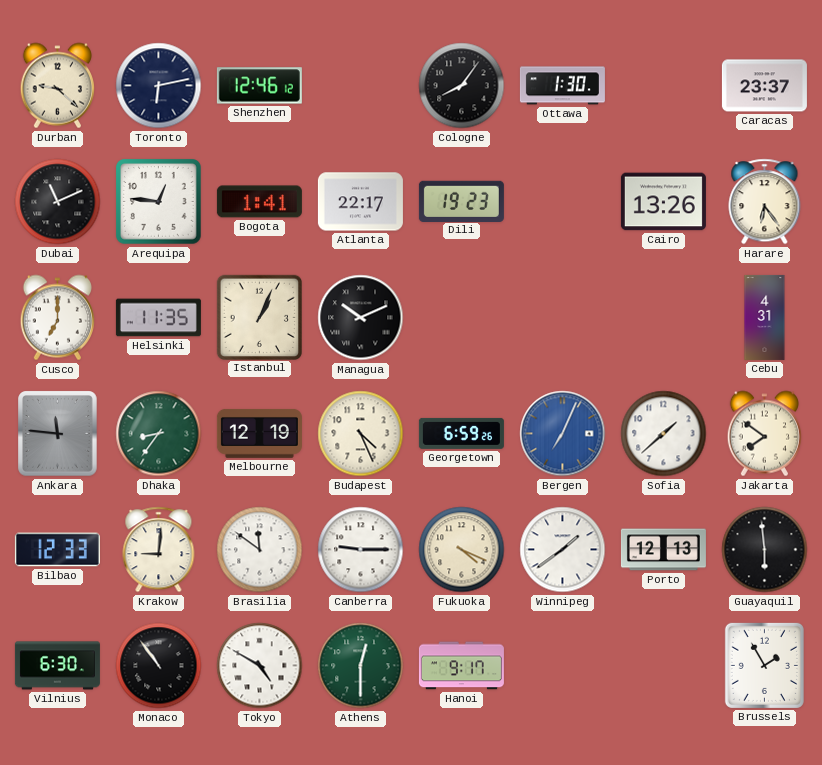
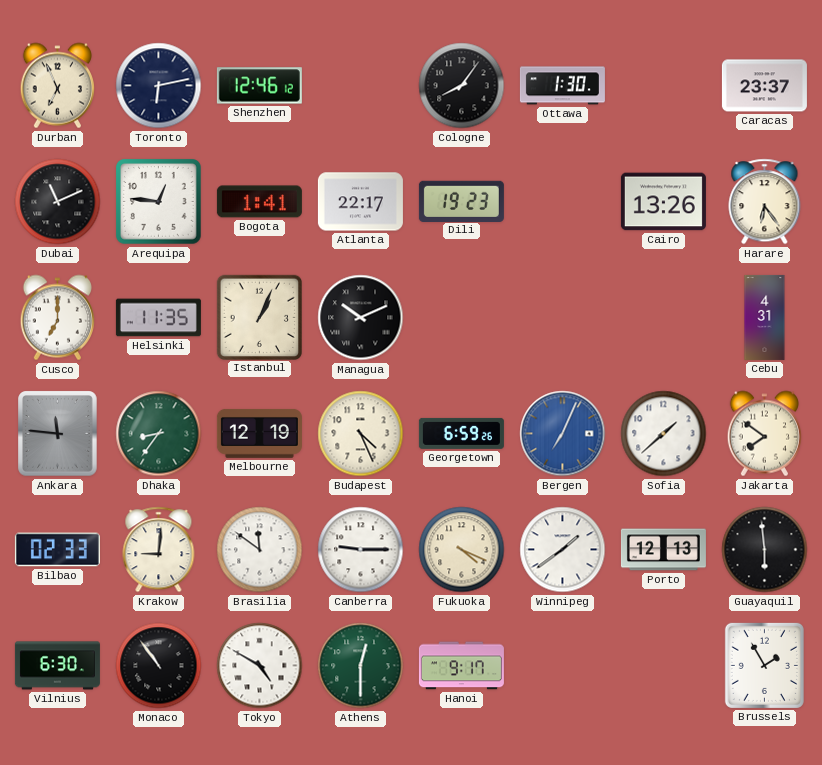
Durban: 9:22 -> 6:56 (57, 86)
Bilbao: 12:33 -> 02:33 (57, 550)
